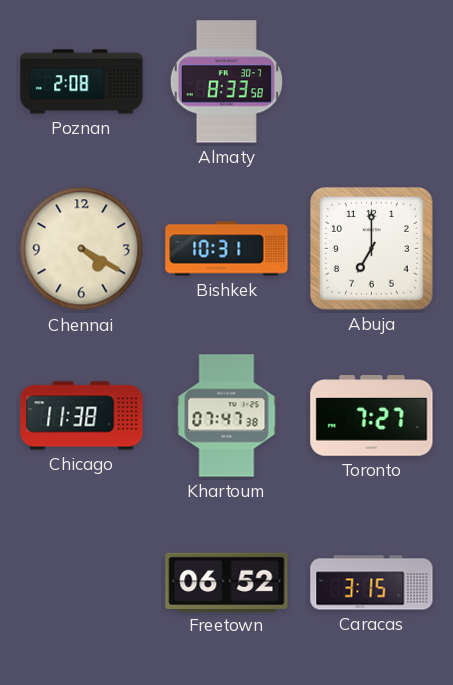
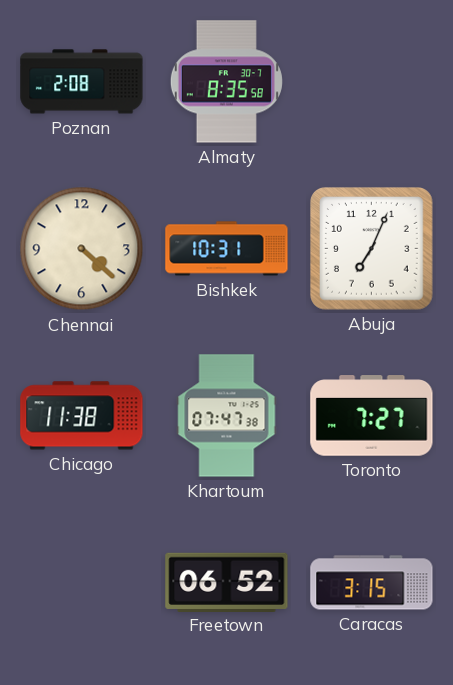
Almaty: 8:33 -> 8:35 (226, 82)
Chennai: 4:20 -> 4:22 (82, 249)
Abuja: 7:00 -> 7:04 (372, 249)
